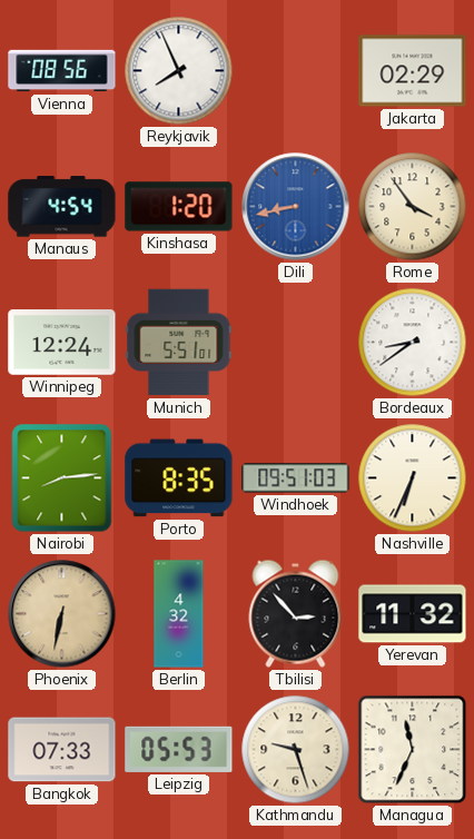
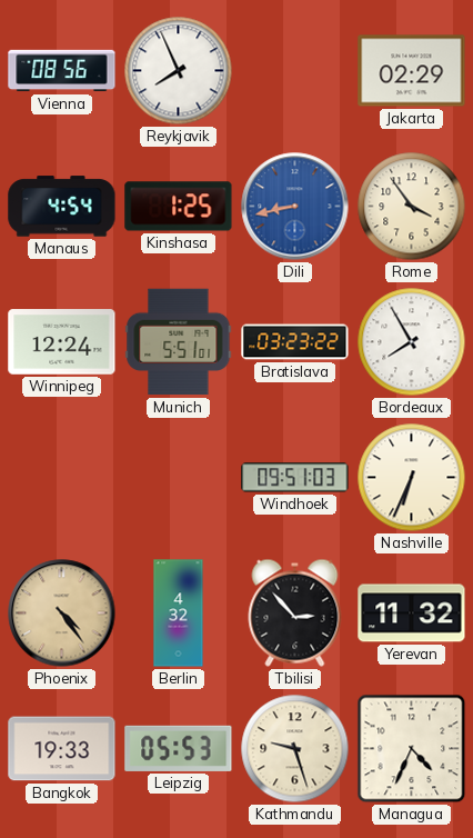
Kinshasa: 1:20 -> 1:25 (179, 207)
Bratislava: none -> 03:23 (295, 342)
Bordeaux: 8:39 -> 7:55 (412, 342)
Nairobi: 8:14 -> none (62, 478)
Porto: 8:35 -> none (179, 478)
Phoenix: 6:32 -> 4:24 (62, 613)
Bangkok: 07:33 -> 19:33 (62, 749)
Managua: 11:34 -> 4:34 (412, 749)
